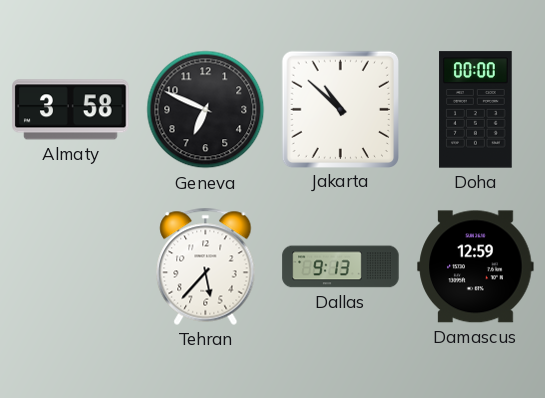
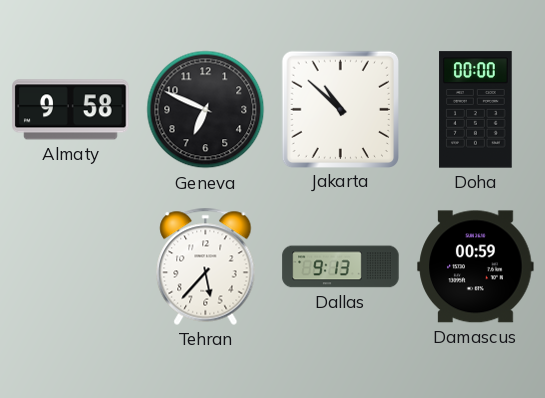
Almaty: 3:58 -> 9:58 (71, 110)
Damascus: 12:59 -> 00:59 (476, 267)
